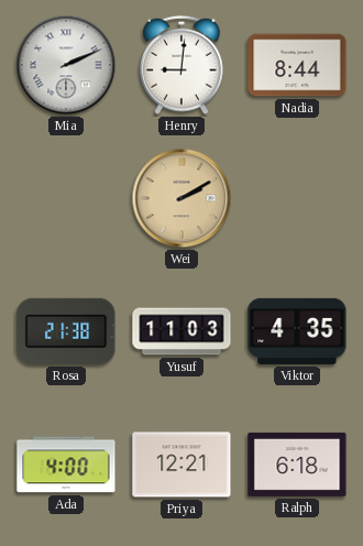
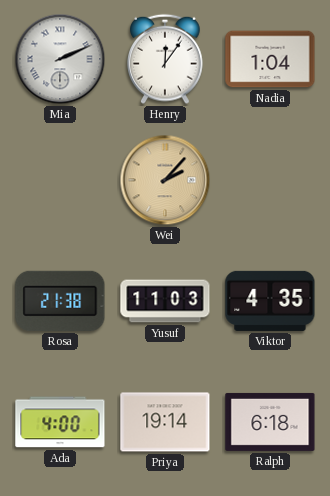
Henry: 9:01 -> 12:06 (165, 59)
Nadia: 8:44 -> 1:04 (270, 59)
Wei: 2:10 -> 2:07 (165, 180)
Priya: 12:21 -> 19:14 (165, 422)
